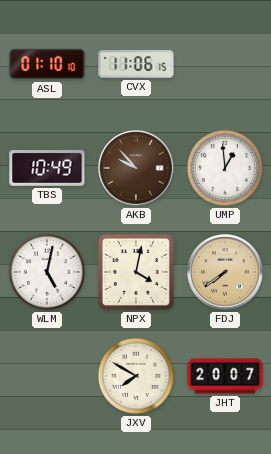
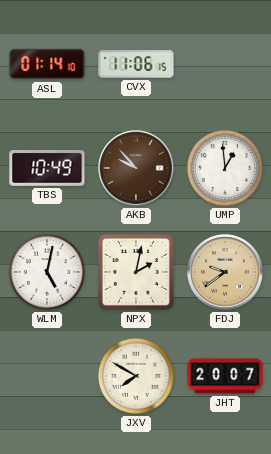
ASL: 01:10 -> 01:14 (47, 64)
NPX: 4:02 -> 2:02 (136, 272)
FDJ: 7:39 -> 9:39 (225, 272)
